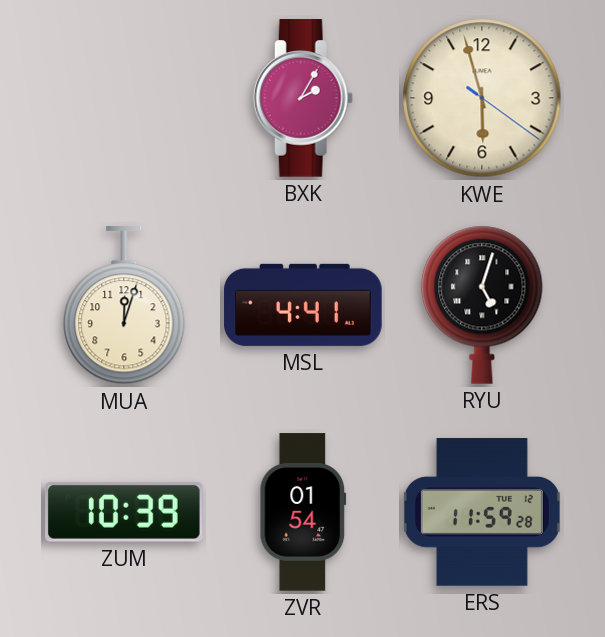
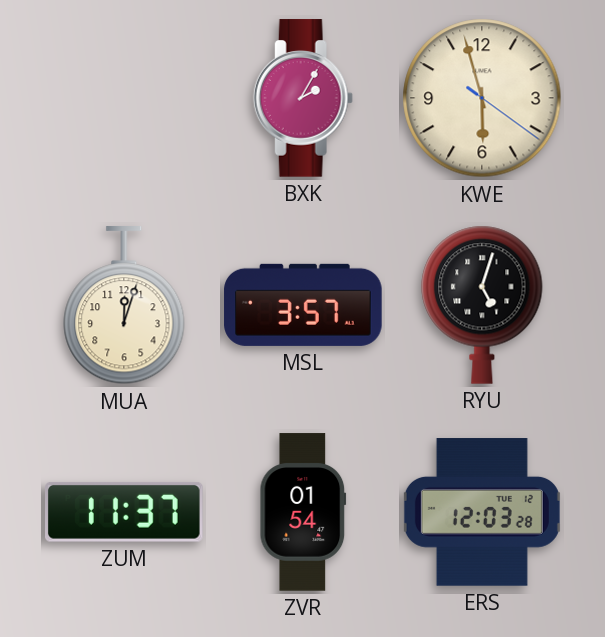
MSL: 4:41 -> 3:57 (303, 305)
ZUM: 10:39 -> 11:37 (125, 512)
ERS: 11:59 -> 12:03 (482, 512)
